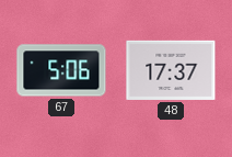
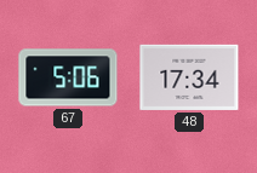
48: 17:37 -> 17:34 (189, 77)
